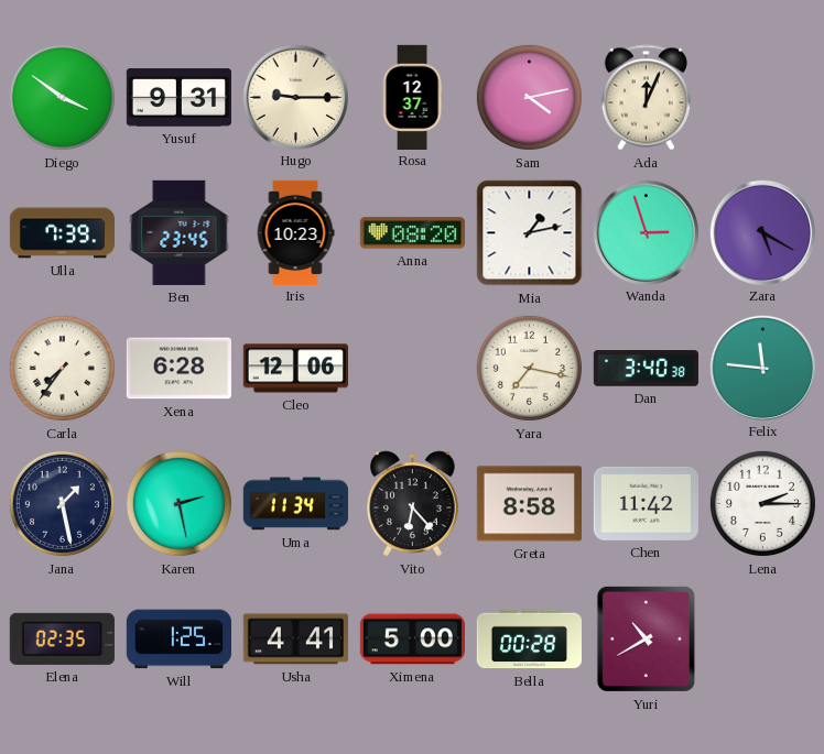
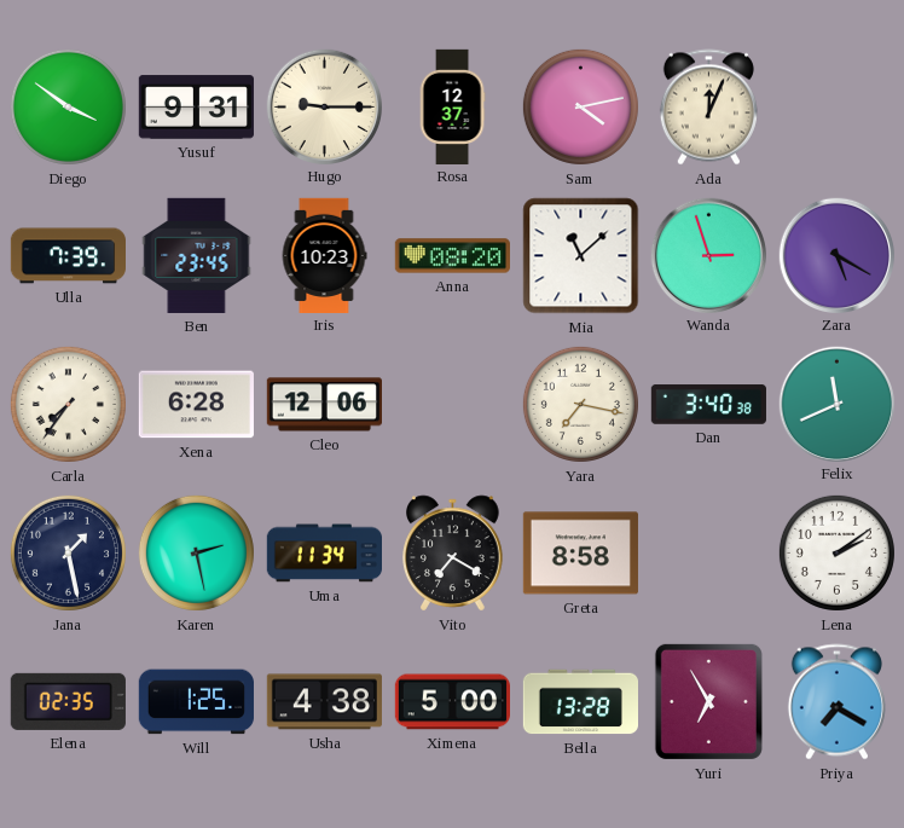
Mia: 1:13 -> 11:08 (581, 256)
Felix: 11:46 -> 11:41 (836, 404)
Vito: 6:23 -> 7:20 (453, 554)
Chen: 11:42 -> none (646, 503)
Lena: 2:15 -> 2:09 (836, 552)
Usha: 4:41 -> 4:38 (324, 702)
Bella: 00:28 -> 13:28 (580, 702)
Yuri: 10:40 -> 6:55 (708, 701)
Priya: none -> 7:20 (836, 702)
